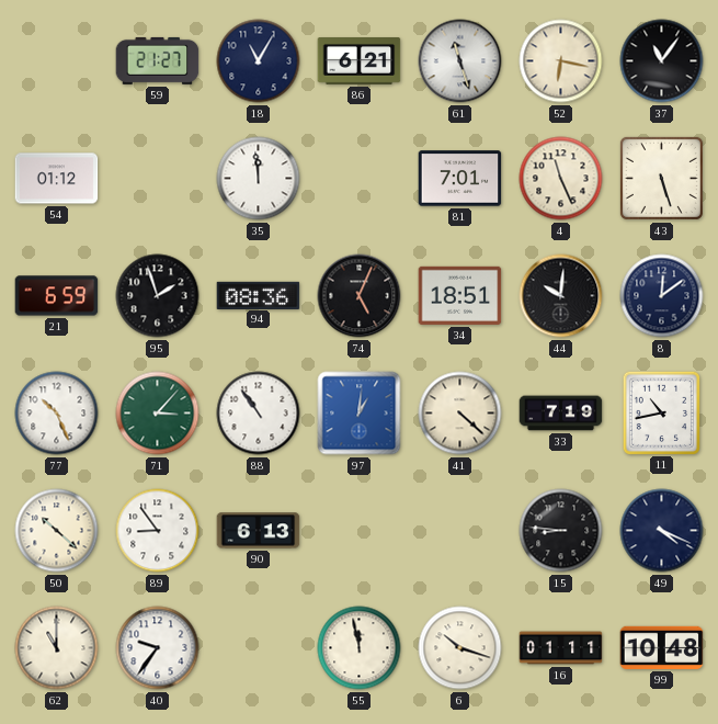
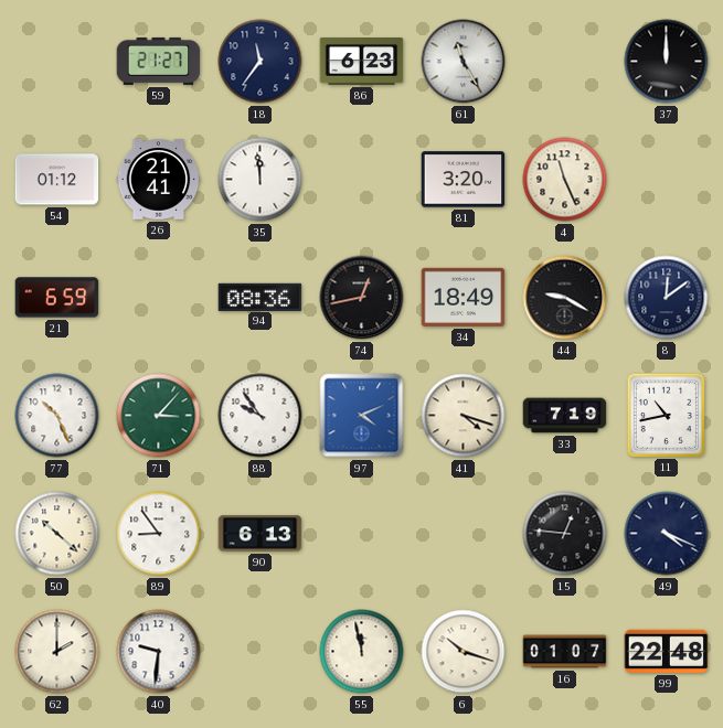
18: 11:05 -> 11:36 (261, 62)
86: 6:21 -> 6:23 (362, 62)
61: 11:27 -> 11:25 (464, 62)
52: 6:17 -> none (561, 61)
37: 11:06 -> 12:00 (667, 62)
26: none -> 21:41 (159, 180)
81: 7:01 -> 3:20 (464, 180)
43: 5:27 -> none (661, 178)
95: 1:57 -> none (158, 296)
74: 5:04 -> 12:43 (362, 298)
34: 18:51 -> 18:49 (464, 297)
44: 10:01 -> 9:20 (565, 298)
88: 10:54 -> 9:54 (261, 416)
97: 1:01 -> 4:11 (362, 416)
41: 4:22 -> 4:18 (464, 416)
15: 8:46 -> 12:46 (565, 534)
62: 11:00 -> 2:00 (57, 652)
40: 9:36 -> 9:31 (159, 652)
16: 01:11 -> 01:07 (565, 652)
99: 10:48 -> 22:48 (667, 651)
